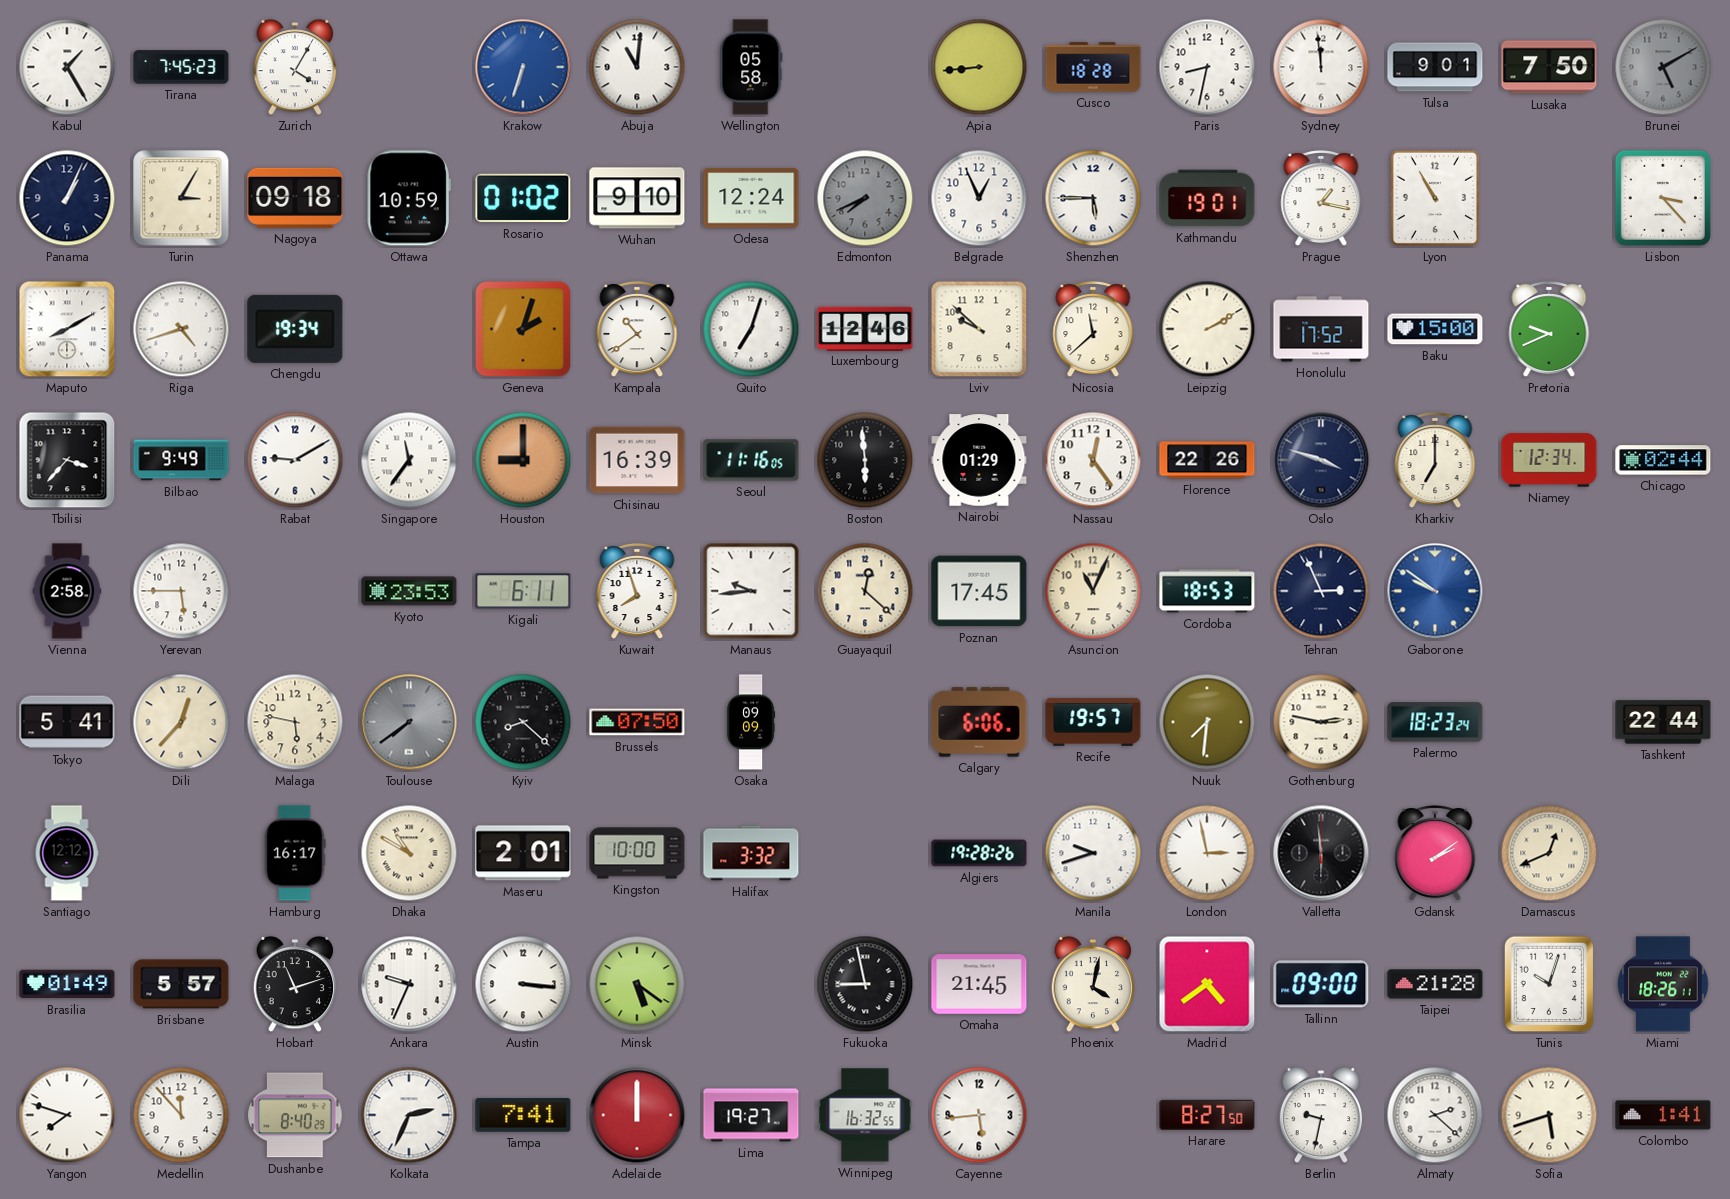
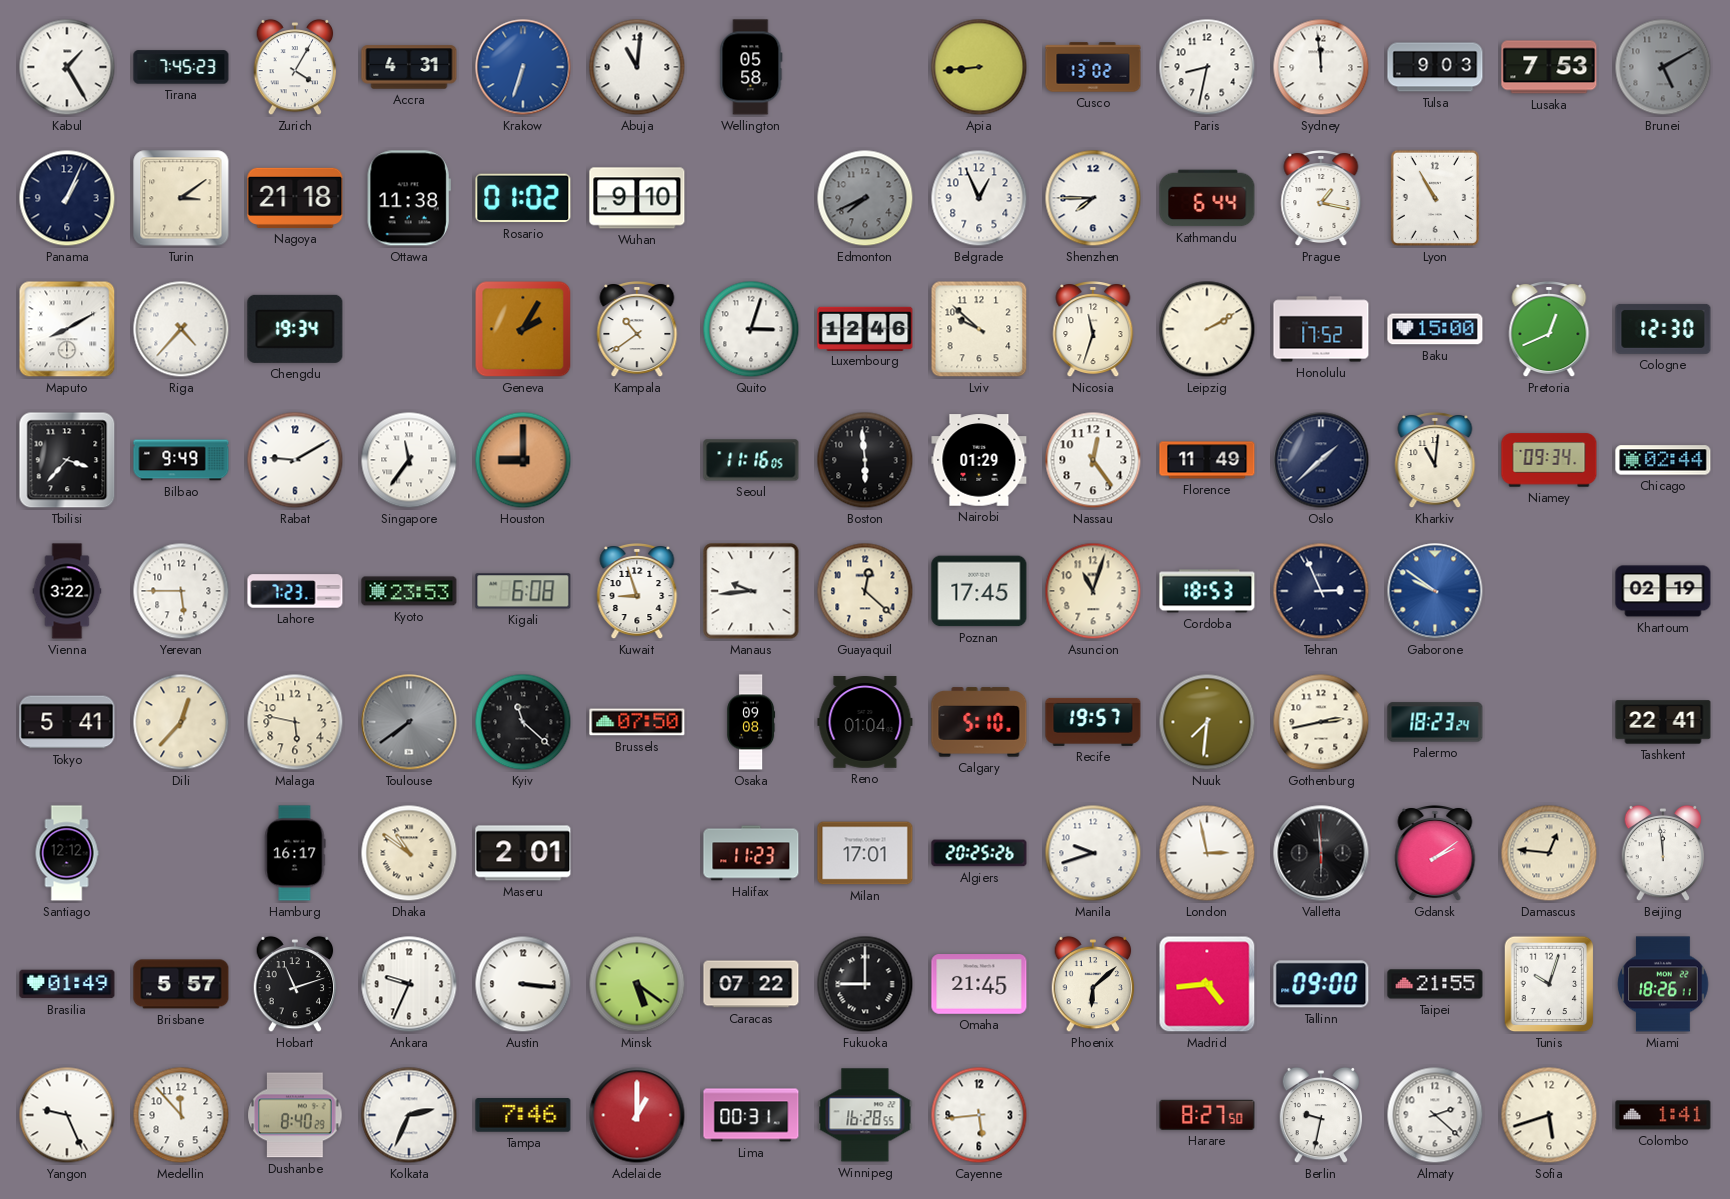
Accra: none -> 4:31 (409, 67)
Cusco: 18:28 -> 13:02 (1093, 67)
Tulsa: 9:01 -> 9:03 (1435, 67)
Lusaka: 7:50 -> 7:53 (1549, 67)
Turin: 3:05 -> 3:09 (181, 198)
Nagoya: 09:18 -> 21:18 (295, 198)
Ottawa: 10:59 -> 11:38 (409, 198)
Odesa: 12:24 -> none (751, 198)
Shenzhen: 5:45 -> 7:45 (1093, 198)
Kathmandu: 19:01 -> 6:44 (1207, 198)
Lisbon: 3:23 -> none (1663, 198)
Riga: 4:42 -> 4:37 (181, 329)
Geneva: 2:03 -> 2:05 (523, 329)
Quito: 7:03 -> 3:03 (751, 329)
Nicosia: 11:38 -> 11:33 (1093, 330)
Pretoria: 9:41 -> 12:41 (1549, 330)
Cologne: none -> 12:30 (1663, 329)
Chisinau: 16:39 -> none (637, 460)
Florence: 22:26 -> 11:49 (1207, 460)
Oslo: 3:48 -> 1:38 (1321, 460)
Kharkiv: 7:00 -> 11:01 (1435, 461)
Niamey: 12:34 -> 09:34 (1549, 460)
Vienna: 2:58 -> 3:22 (67, 591)
Lahore: none -> 7:23 (295, 591)
Kigali: 6:11 -> 6:08 (523, 591)
Kuwait: 7:57 -> 8:57 (637, 592)
Asuncion: 11:04 -> 11:03 (1093, 591)
Khartoum: none -> 02:19 (1663, 591)
Kyiv: 8:22 -> 11:22 (523, 722)
Osaka: 09:09 -> 09:08 (751, 722)
Reno: none -> 01:04 (865, 722)
Calgary: 6:06 -> 5:10 (979, 722)
Gothenburg: 2:47 -> 2:43 (1321, 722)
Tashkent: 22:44 -> 22:41 (1663, 722)
Dhaka: 10:50 -> 10:51 (409, 853)
Kingston: 10:00 -> none (637, 853)
Halifax: 3:32 -> 11:23 (751, 853)
Milan: none -> 17:01 (865, 853)
Algiers: 19:28 -> 20:25 (979, 853)
Damascus: 12:41 -> 12:46 (1549, 853)
Beijing: none -> 11:59 (1663, 853)
Caracas: none -> 07:22 (751, 984)
Fukuoka: 8:58 -> 9:00 (865, 984)
Phoenix: 4:02 -> 6:08 (1093, 984)
Madrid: 4:39 -> 4:44 (1207, 984)
Taipei: 21:28 -> 21:55 (1435, 984)
Yangon: 7:48 -> 9:26 (67, 1115)
Tampa: 7:41 -> 7:46 (523, 1115)
Adelaide: 12:00 -> 1:00 (637, 1115)
Lima: 19:27 -> 00:31 (751, 1115)
Winnipeg: 16:32 -> 16:28 (865, 1115)
